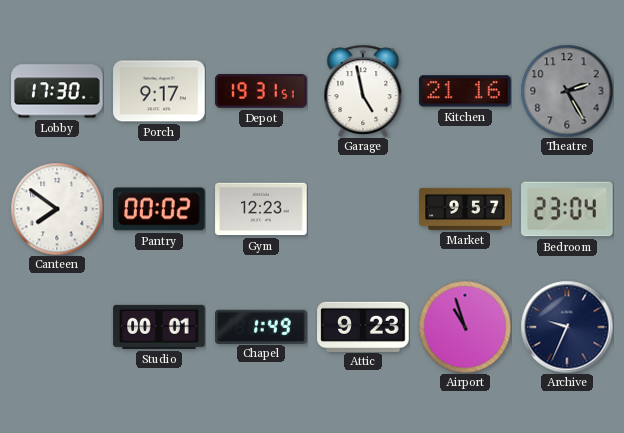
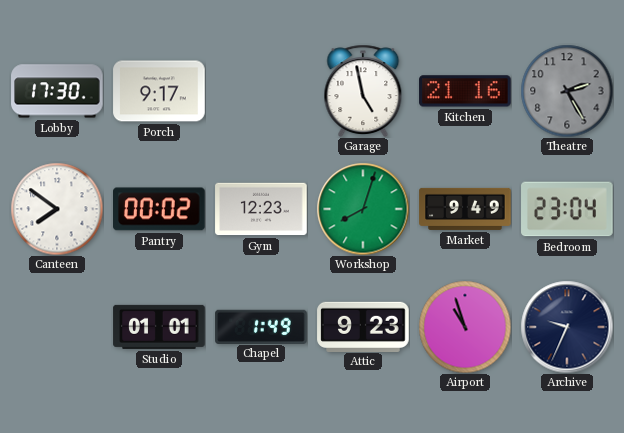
Depot: 19:31 -> none (261, 92)
Workshop: none -> 8:03 (363, 209)
Market: 9:57 -> 9:49 (465, 209)
Studio: 00:01 -> 01:01 (159, 327)
